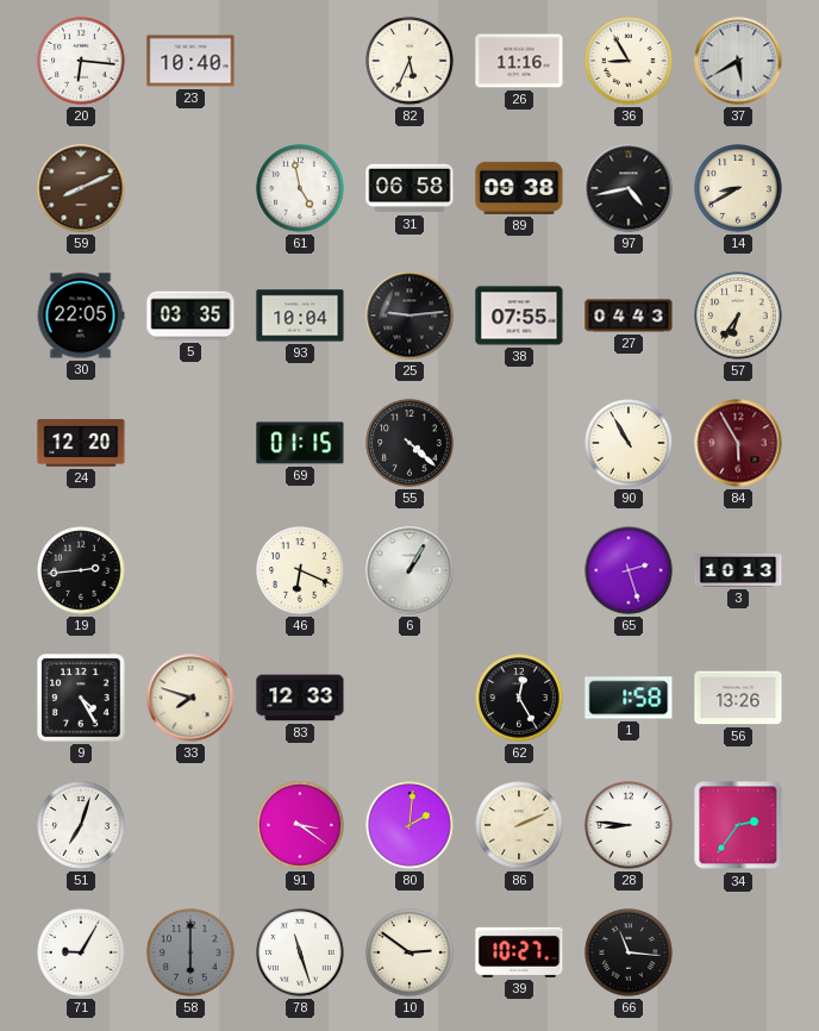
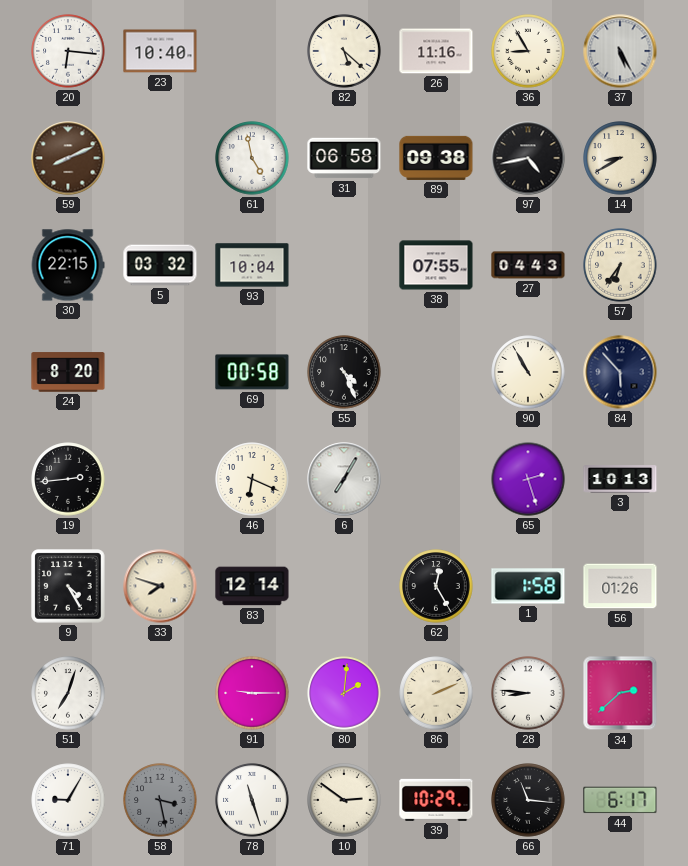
82: 5:34 -> 5:22 (344, 51)
37: 5:40 -> 5:25 (620, 51)
30: 22:05 -> 22:15 (68, 265)
5: 03:35 -> 03:32 (160, 265)
25: 9:14 -> none (409, 315)
24: 12:20 -> 8:20 (68, 372)
69: 01:15 -> 00:58 (252, 372)
55: 4:22 -> 4:26 (344, 372)
84: 5:55 -> 5:53 (620, 372)
84 dial: burgundy -> navy (620, 372)
6: 1:05 -> 7:05 (344, 479)
83: 12:33 -> 12:14 (252, 586)
56: 13:26 -> 01:26 (620, 586)
91: 3:21 -> 9:15 (252, 693)
34: 2:36 -> 2:38 (620, 693)
58: 6:00 -> 3:28 (160, 800)
39: 10:27 -> 10:29 (436, 800)
44: none -> 6:17 (620, 800)
